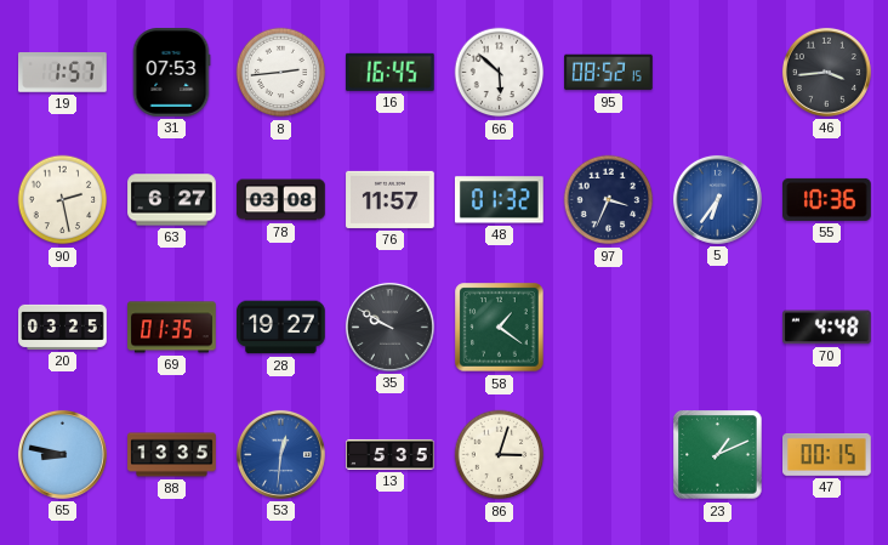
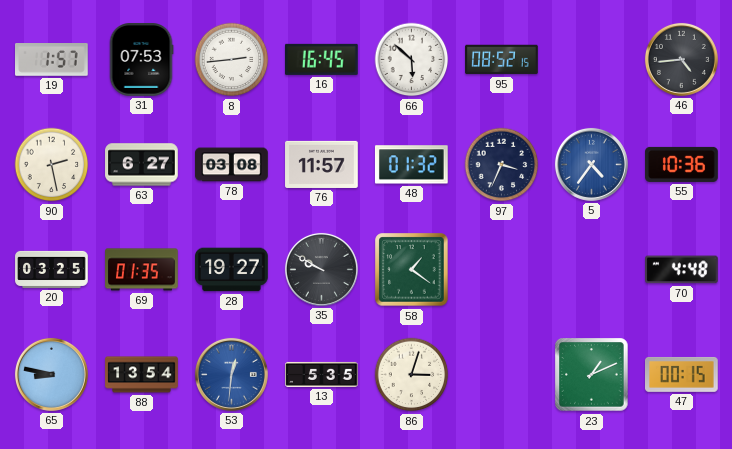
46: 3:44 -> 4:44 (681, 59)
5: 6:36 -> 4:36 (591, 164)
88: 13:35 -> 13:54 (142, 375)
